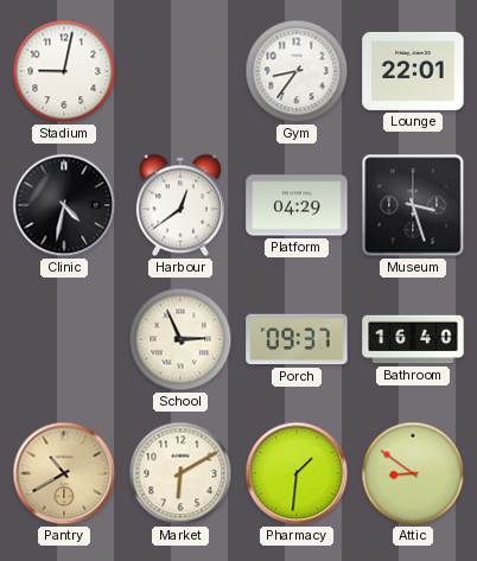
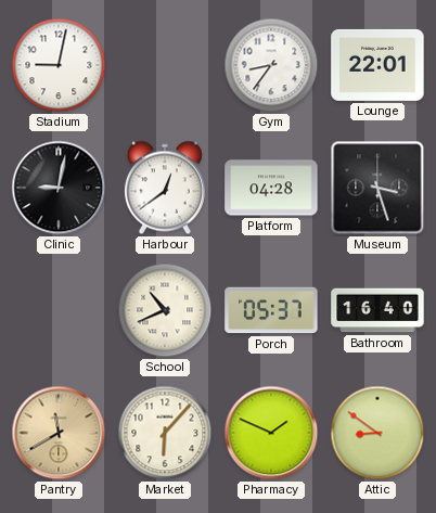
Clinic: 4:32 -> 9:02 (59, 188)
Platform: 04:29 -> 04:28 (271, 188)
School: 2:56 -> 10:41 (165, 310)
Porch: 09:37 -> 05:37 (271, 310)
Pantry: 10:40 -> 11:40 (59, 433)
Market: 6:10 -> 6:07 (165, 433)
Pharmacy: 1:31 -> 1:49 (271, 433)
